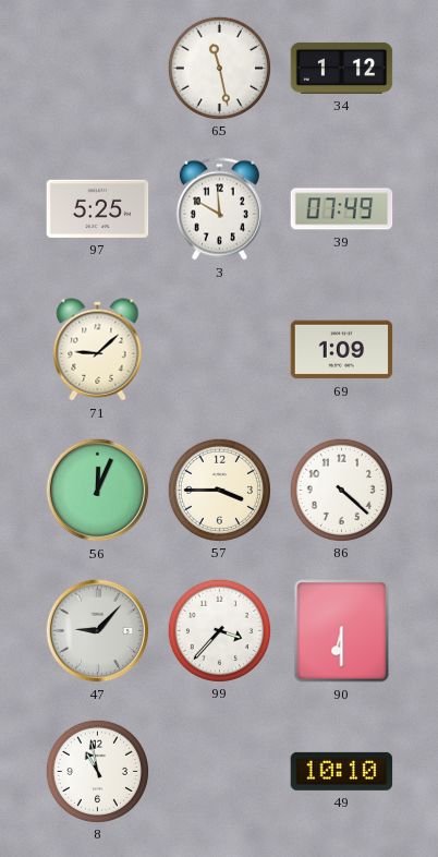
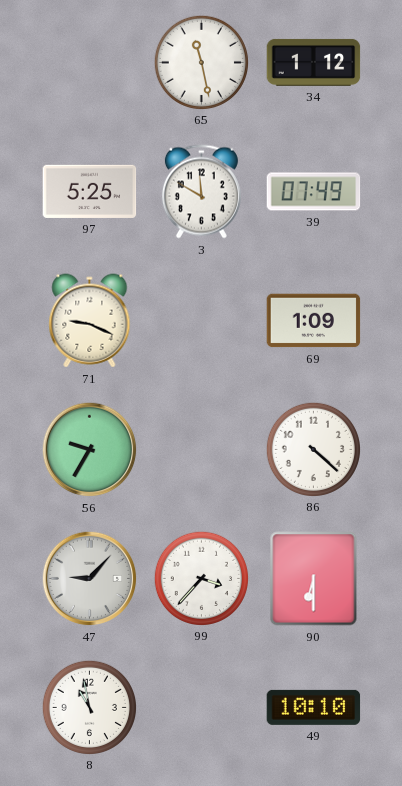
71: 9:08 -> 9:19 (90, 321)
56: 12:04 -> 9:35 (90, 450)
57: 3:45 -> none (219, 490)
